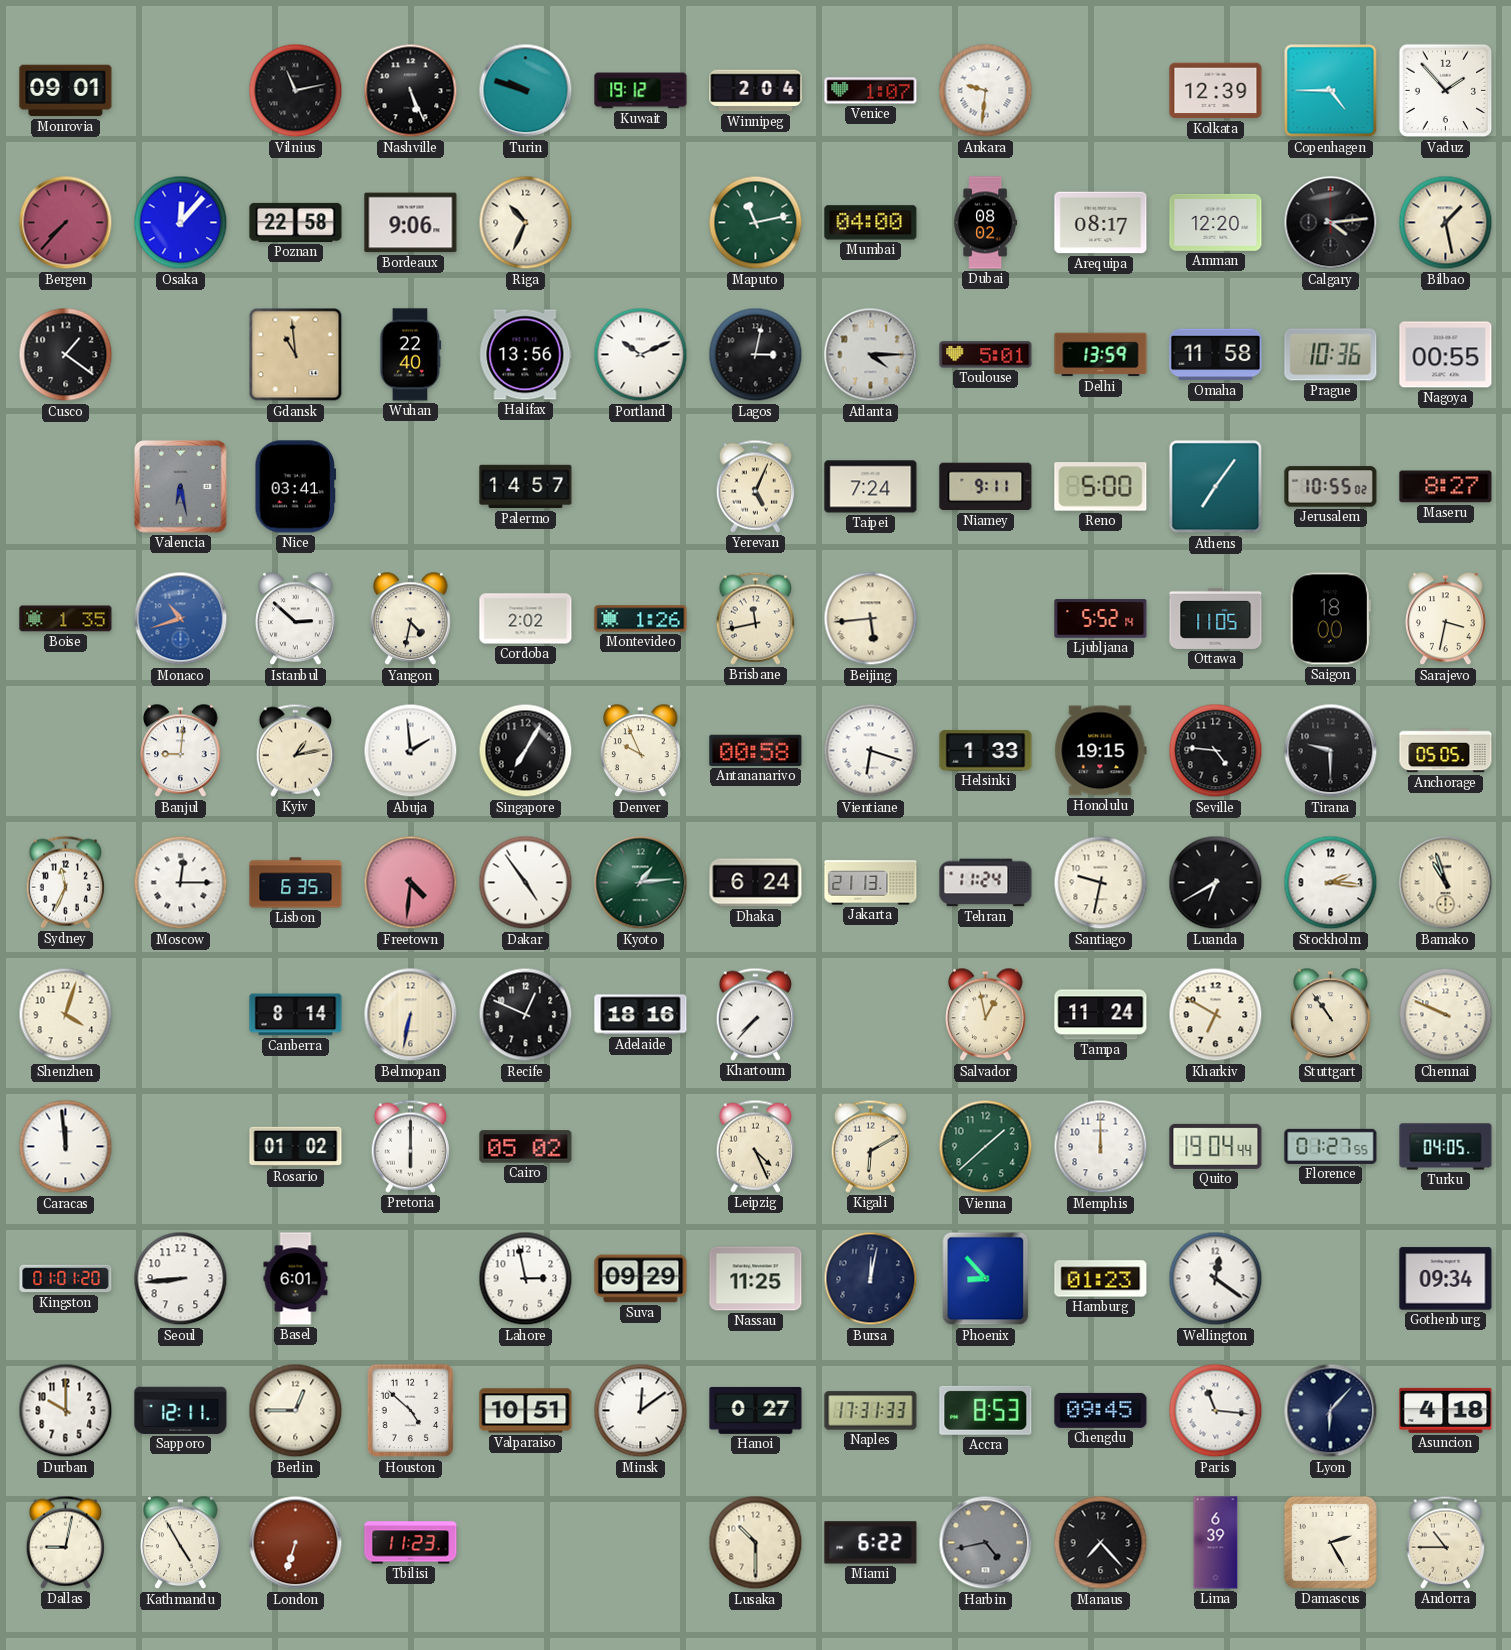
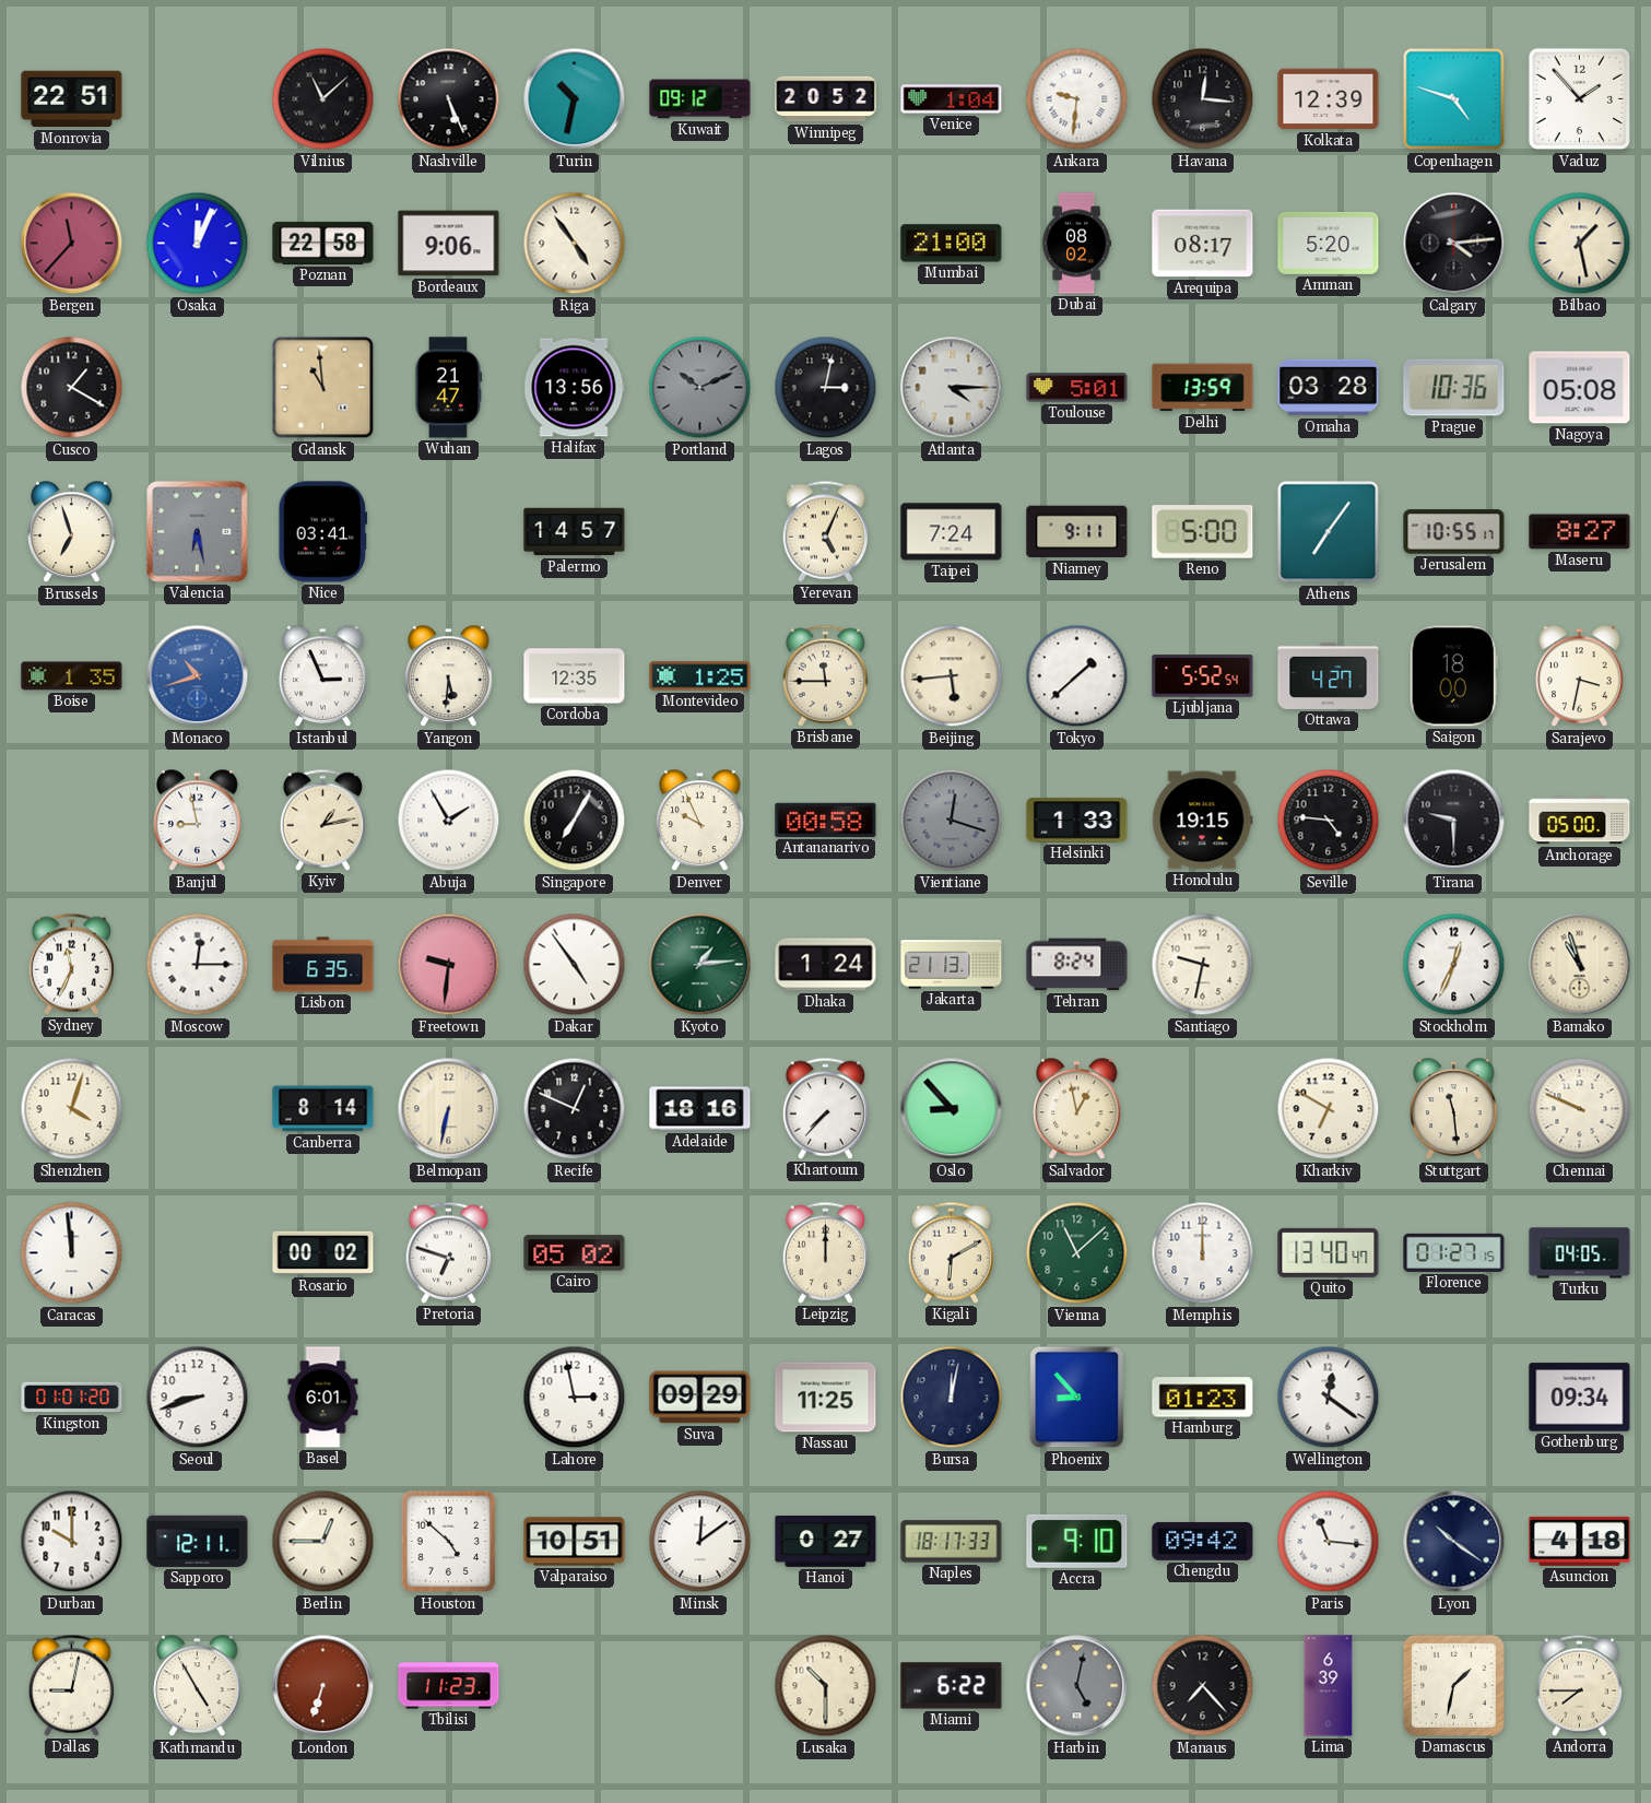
Monrovia: 09:01 -> 22:51 (72, 99)
Vilnius: 11:13 -> 11:08 (323, 99)
Turin: 9:48 -> 10:32 (575, 99)
Kuwait: 19:12 -> 09:12 (700, 99)
Winnipeg: 2:04 -> 20:52 (826, 99)
Venice: 1:07 -> 1:04 (952, 99)
Havana: none -> 12:16 (1203, 99)
Copenhagen: 4:45 -> 4:48 (1454, 99)
Bergen: 7:37 -> 11:37 (72, 244)
Osaka: 12:07 -> 12:04 (198, 244)
Riga: 10:34 -> 4:54 (575, 244)
Maputo: 11:13 -> none (756, 223)
Mumbai: 04:00 -> 21:00 (952, 244)
Amman: 12:20 -> 5:20 (1329, 243)
Cusco: 1:21 -> 1:20 (72, 388)
Wuhan: 22:40 -> 21:47 (449, 388)
Portland dial: white -> grey (700, 388)
Omaha: 11:58 -> 03:28 (1329, 388)
Nagoya: 00:55 -> 05:08 (1580, 388)
Brussels: none -> 6:57 (72, 532)
Jerusalem: 10:55:02 -> 10:55:17 (1454, 532)
Istanbul: 2:52 -> 2:56 (323, 676)
Yangon: 4:32 -> 5:31 (449, 676)
Cordoba: 2:02 -> 12:35 (575, 676)
Montevideo: 1:26 -> 1:25 (700, 676)
Brisbane: 11:43 -> 11:45 (825, 675)
Tokyo: none -> 1:38 (1077, 676)
Ljubljana: 5:52:14 -> 5:52:54 (1203, 676)
Ottawa: 11:05 -> 4:27 (1329, 675)
Banjul: 9:01 -> 8:58 (198, 821)
Abuja: 1:59 -> 1:55 (449, 821)
Vientiane: 6:18 -> 12:18 (952, 821)
Vientiane dial: white -> grey (952, 821)
Anchorage: 05:05 -> 05:00 (1580, 821)
Freetown: 4:31 -> 9:31 (449, 965)
Dhaka: 6:24 -> 1:24 (826, 965)
Tehran: 11:24 -> 8:24 (1077, 965)
Luanda: 6:40 -> none (1216, 883)
Stockholm: 2:16 -> 12:34 (1454, 965)
Oslo: none -> 8:53 (952, 1109)
Tampa: 11:24 -> none (1101, 1015)
Stuttgart: 10:54 -> 11:29 (1454, 1109)
Rosario: 01:02 -> 00:02 (323, 1253)
Pretoria: 6:00 -> 6:48 (448, 1252)
Leipzig: 4:26 -> 12:00 (825, 1252)
Vienna: 1:38 -> 11:08 (1077, 1253)
Quito: 19:04 -> 13:40 (1329, 1252)
Florence: 01:27:55 -> 01:27:15 (1454, 1252)
Seoul: 8:44 -> 8:42 (198, 1398)
Naples: 17:31 -> 18:17 (952, 1542)
Accra: 8:53 -> 9:10 (1077, 1541)
Chengdu: 09:45 -> 09:42 (1203, 1541)
Lyon: 6:07 -> 10:21 (1454, 1542)
Harbin: 4:43 -> 5:02 (1077, 1686)
Damascus: 2:25 -> 1:32 (1453, 1685)
Andorra: 10:45 -> 7:45 (1579, 1685)
